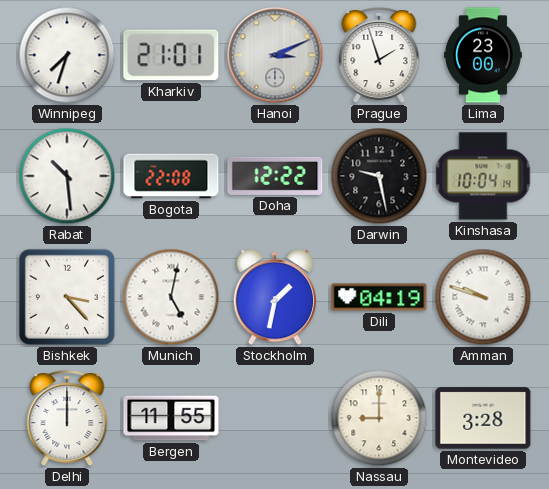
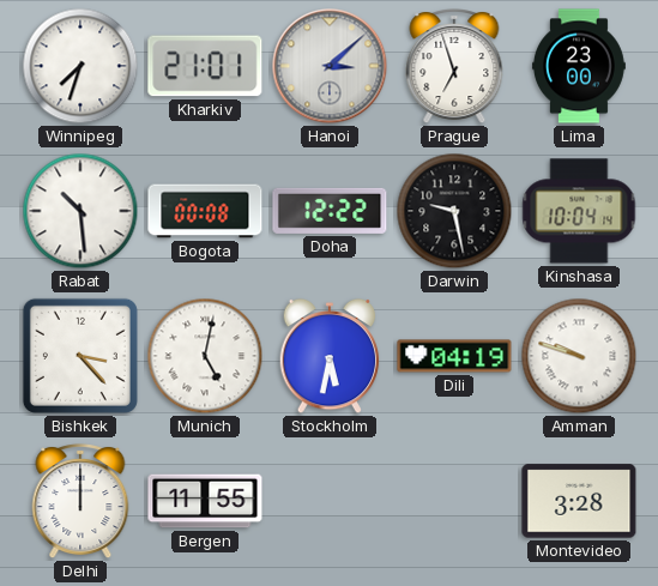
Hanoi: 3:11 -> 3:08 (330, 66)
Prague: 1:57 -> 6:57 (454, 67)
Bogota: 22:08 -> 00:08 (205, 211)
Stockholm: 1:32 -> 5:32 (330, 356)
Nassau: 9:00 -> none (379, 418)
